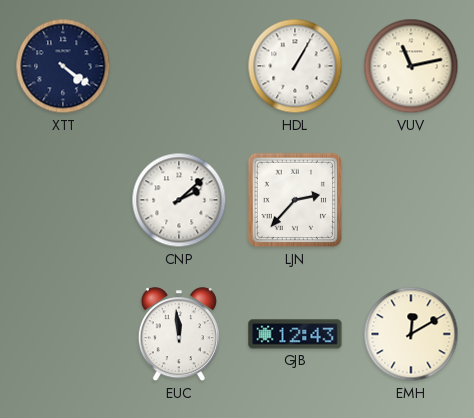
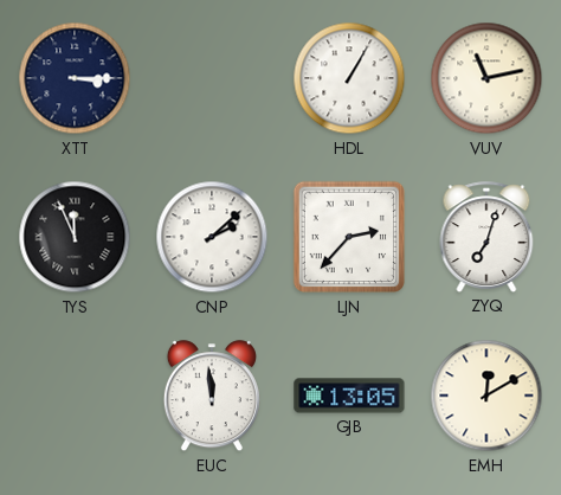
XTT: 4:21 -> 3:15 (75, 78)
TYS: none -> 11:56 (75, 237)
ZYQ: none -> 7:03 (486, 237)
GJB: 12:43 -> 13:05 (349, 396)
